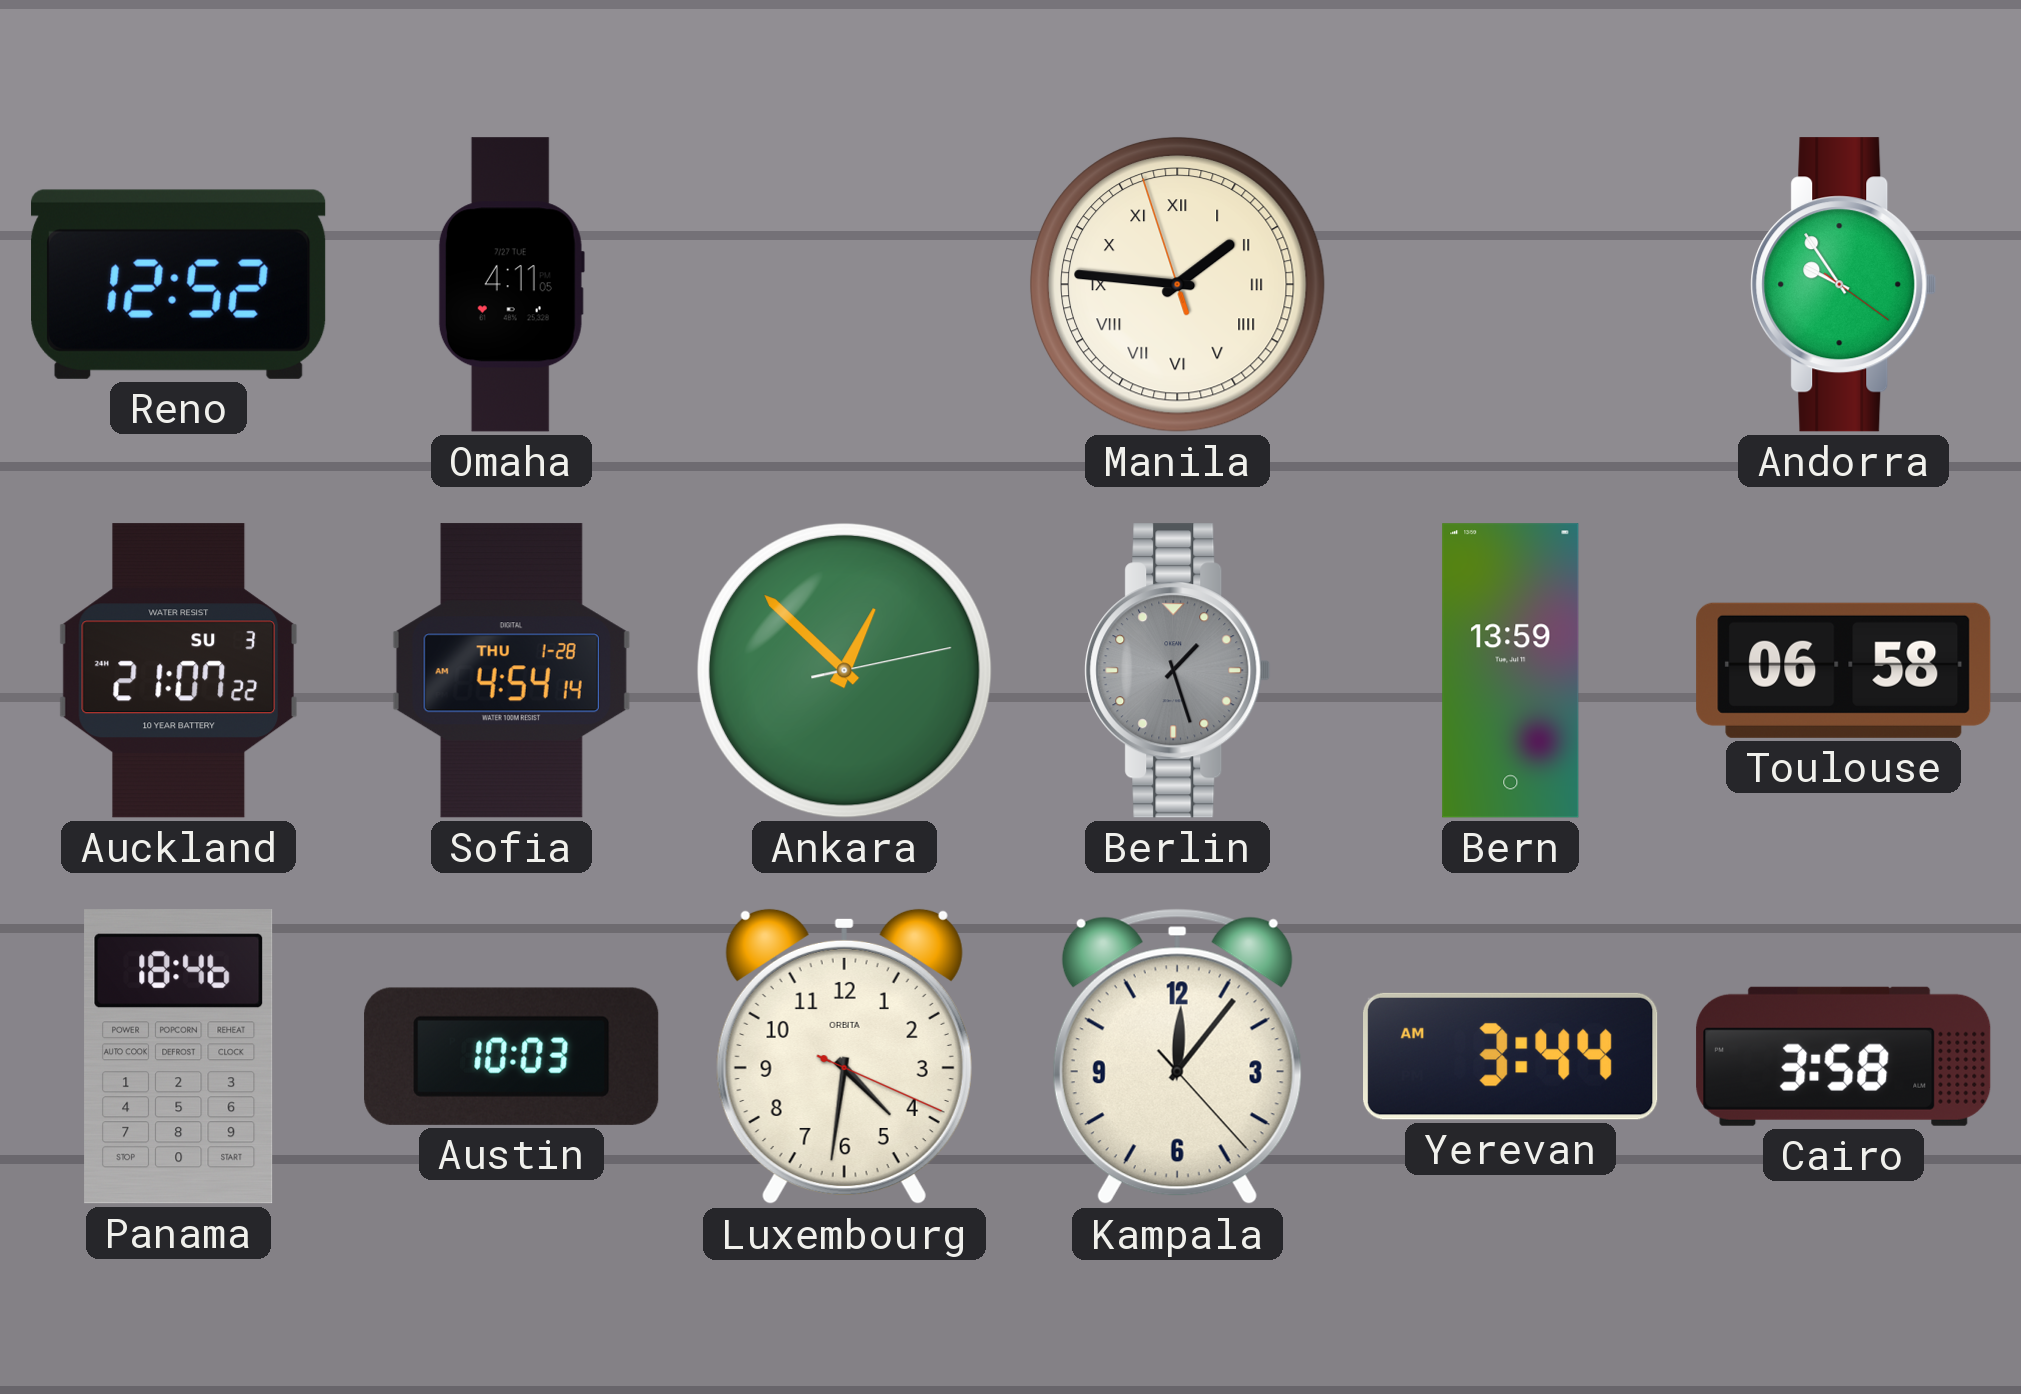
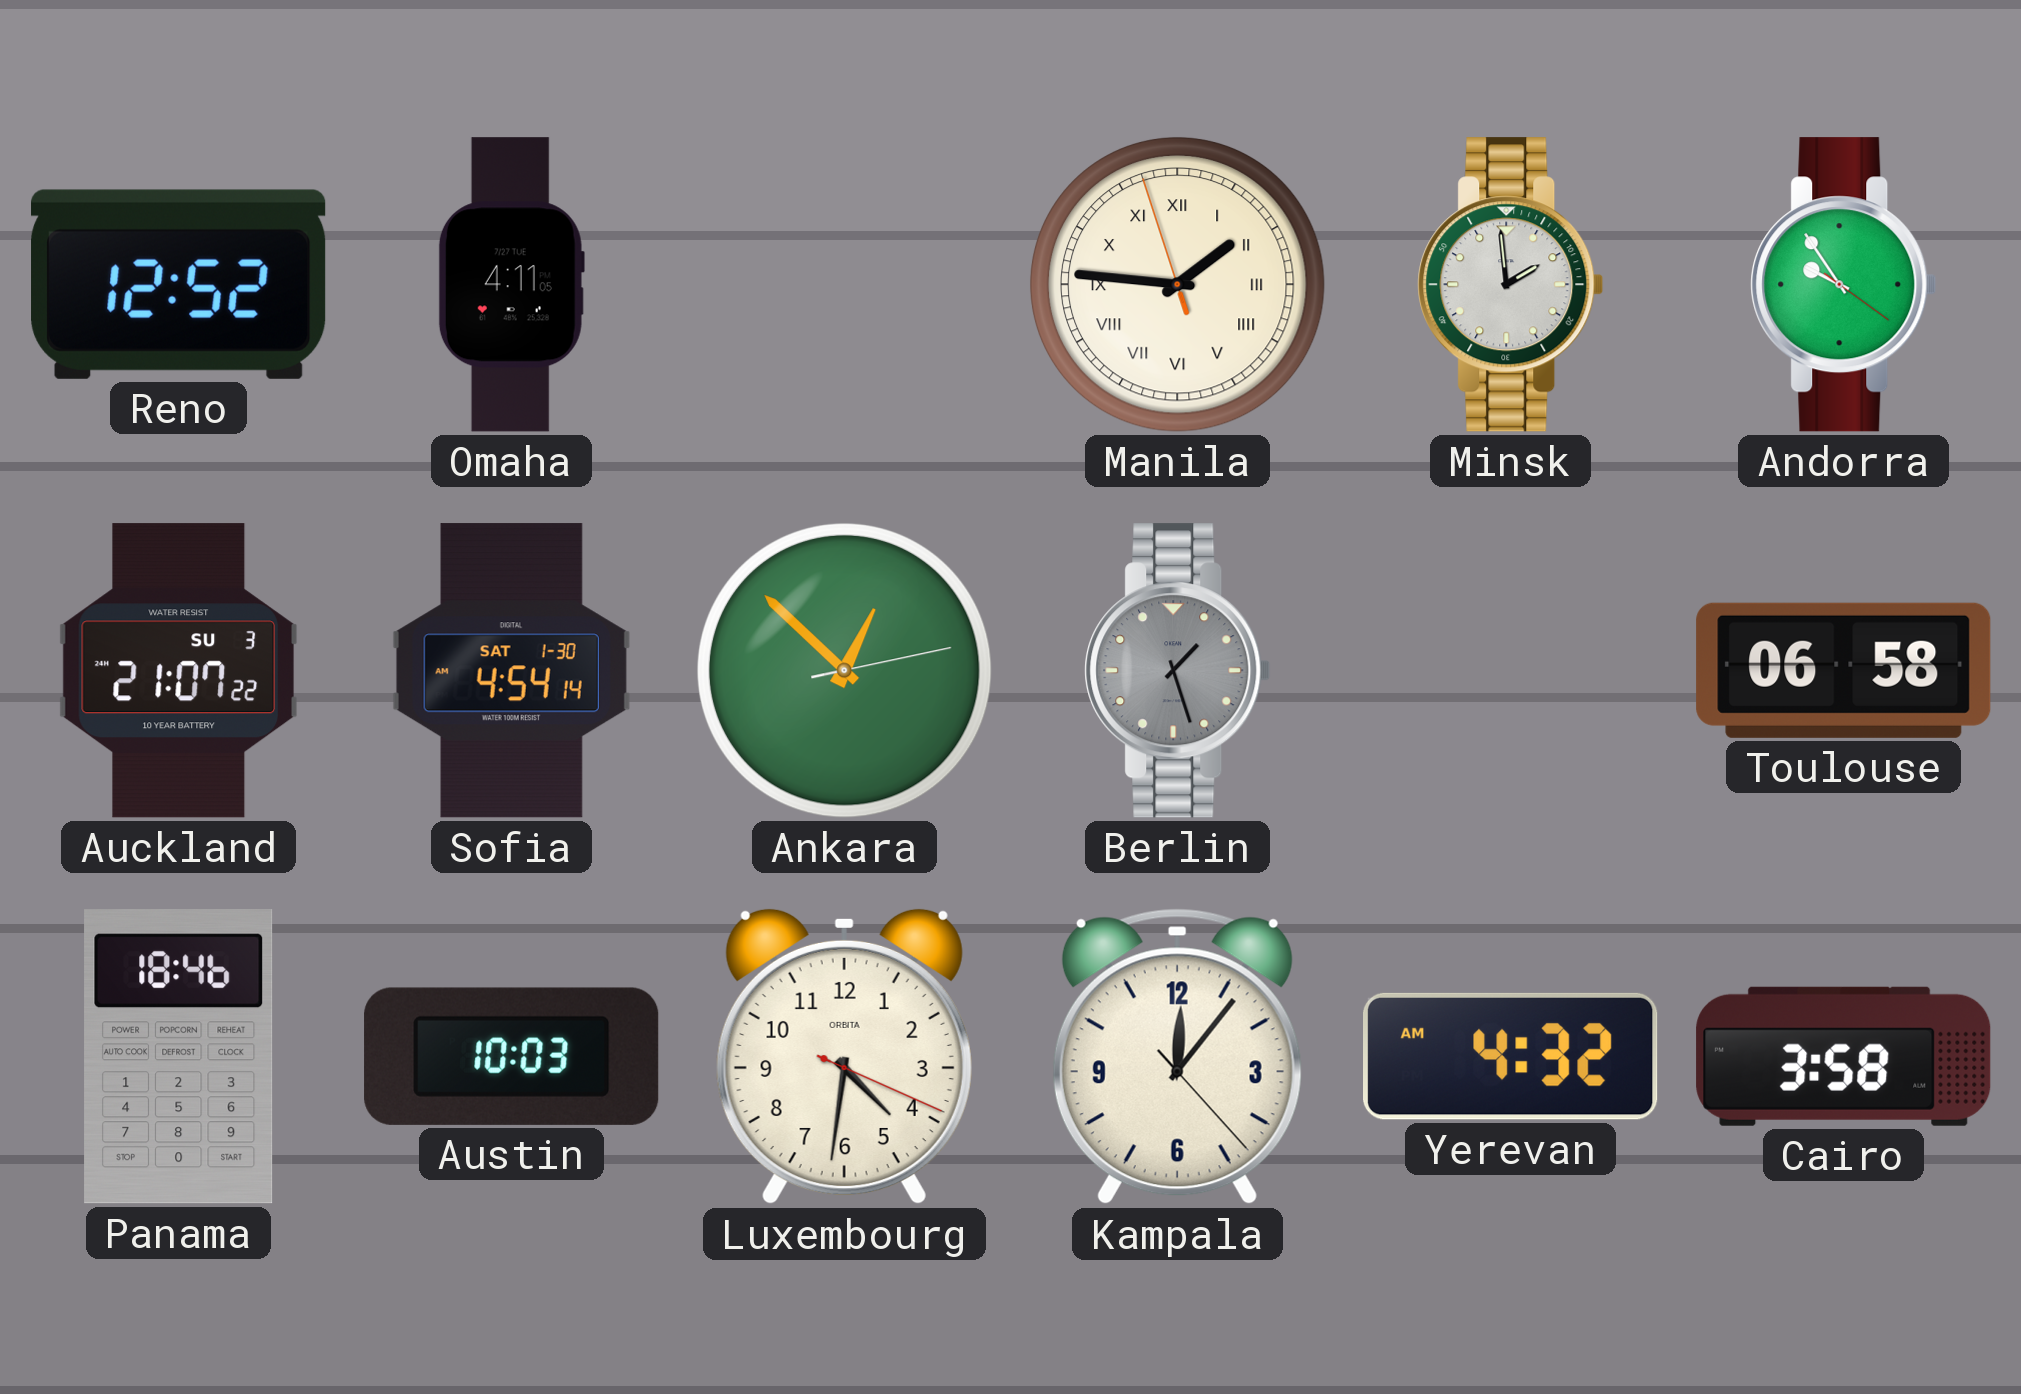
Minsk: none -> 1:59 (1511, 285)
Sofia date: THU 1-28 -> SAT 1-30 (511, 671)
Bern: 13:59 -> none (1511, 671)
Yerevan: 3:44 -> 4:32 (1511, 1056)
